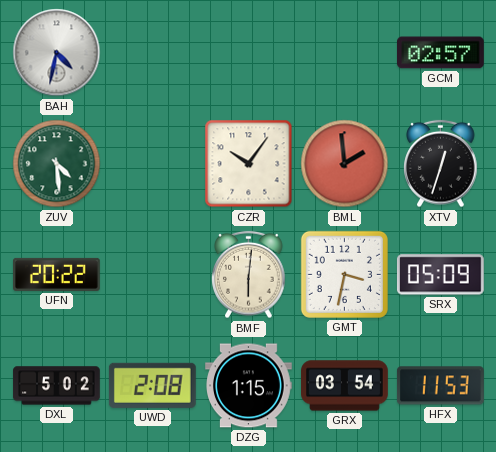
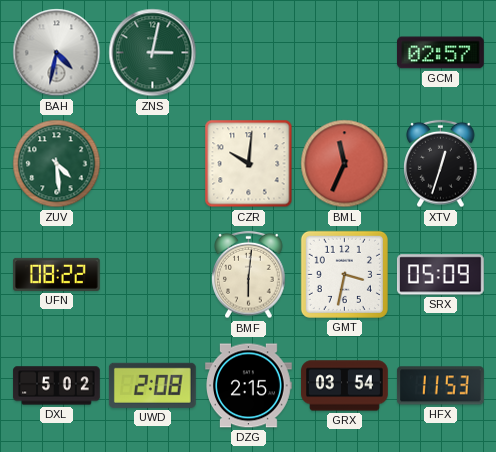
ZNS: none -> 3:02 (153, 53)
CZR: 10:06 -> 10:01 (249, 164)
BML: 1:59 -> 11:34 (345, 164)
UFN: 20:22 -> 08:22 (57, 274)
DZG: 1:15 -> 2:15 (249, 386)
